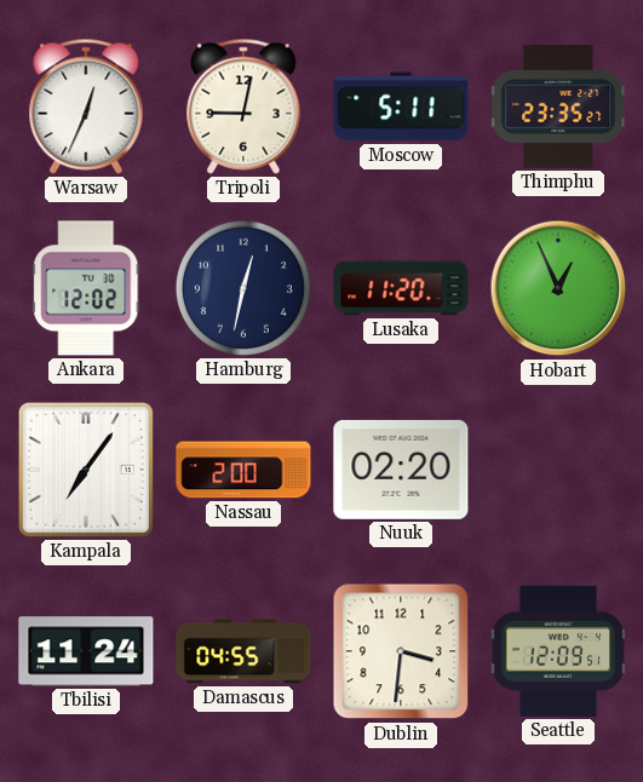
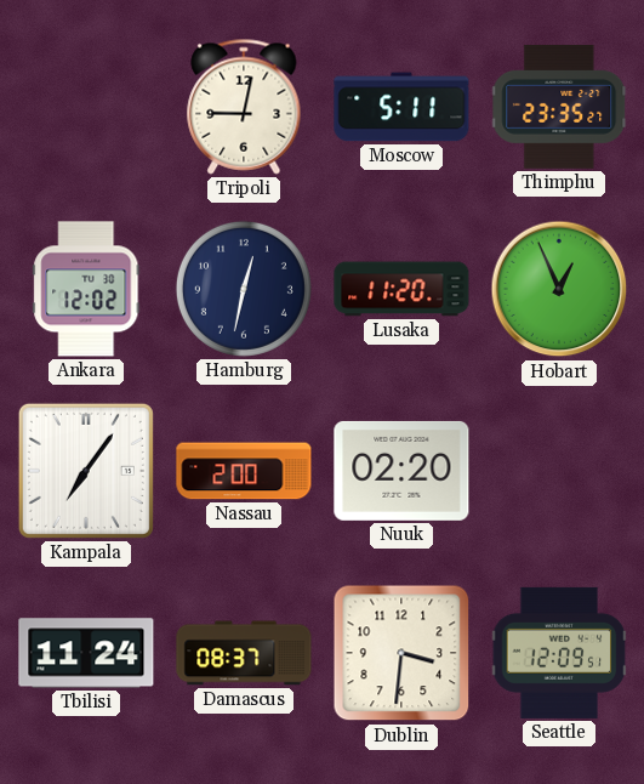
Warsaw: 12:34 -> none (86, 107)
Damascus: 04:55 -> 08:37 (244, 653)
